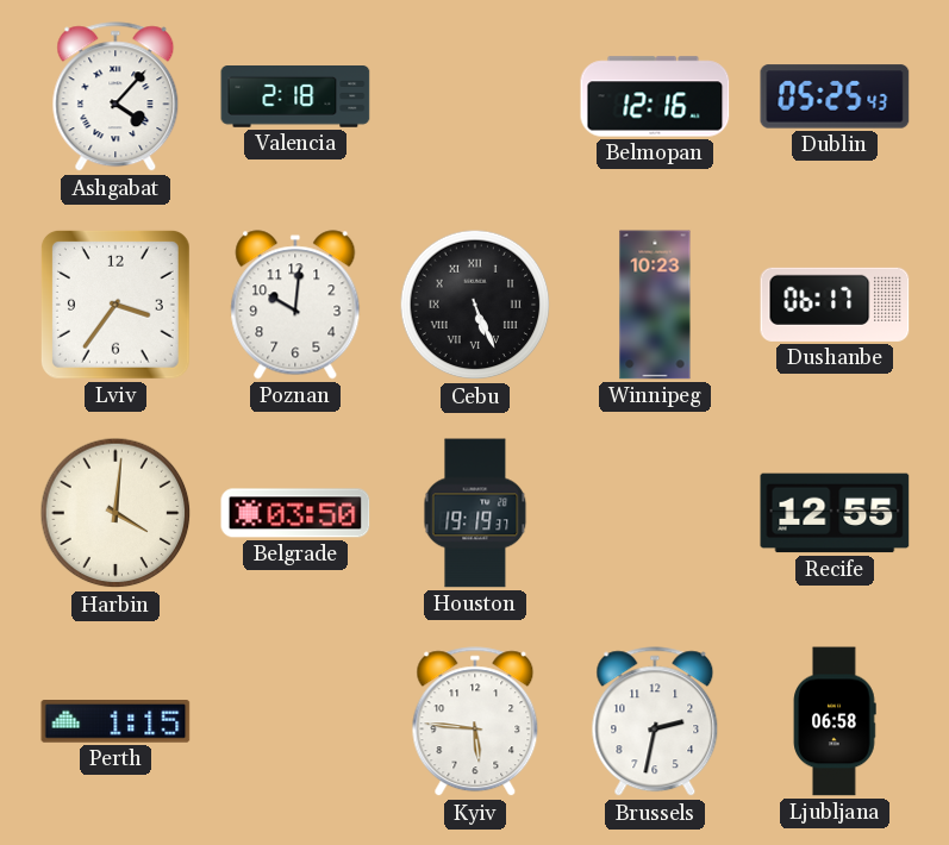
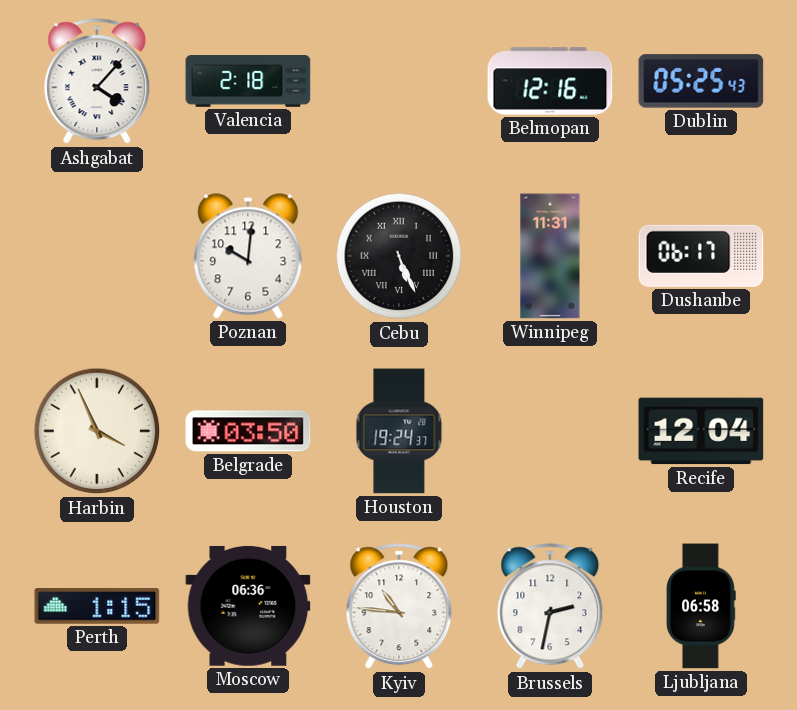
Lviv: 3:36 -> none (115, 305)
Winnipeg: 10:23 -> 11:31 (550, 256)
Harbin: 4:01 -> 3:56 (97, 431)
Houston: 19:19 -> 19:24 (399, 431)
Recife: 12:55 -> 12:04 (701, 431)
Moscow: none -> 06:36 (248, 606)
Kyiv: 5:46 -> 10:46 (399, 607)
